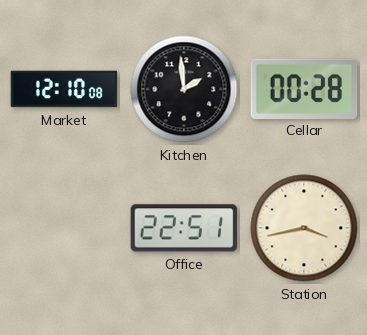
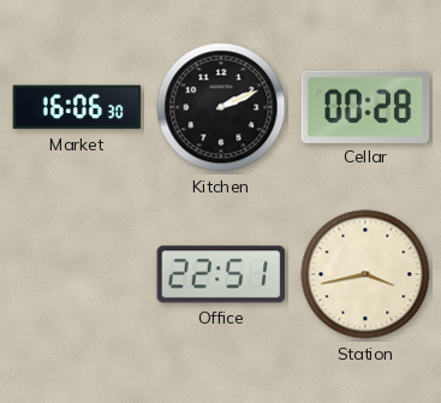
Market: 12:10 -> 16:06 (77, 107)
Kitchen: 1:59 -> 2:11 (221, 107)
